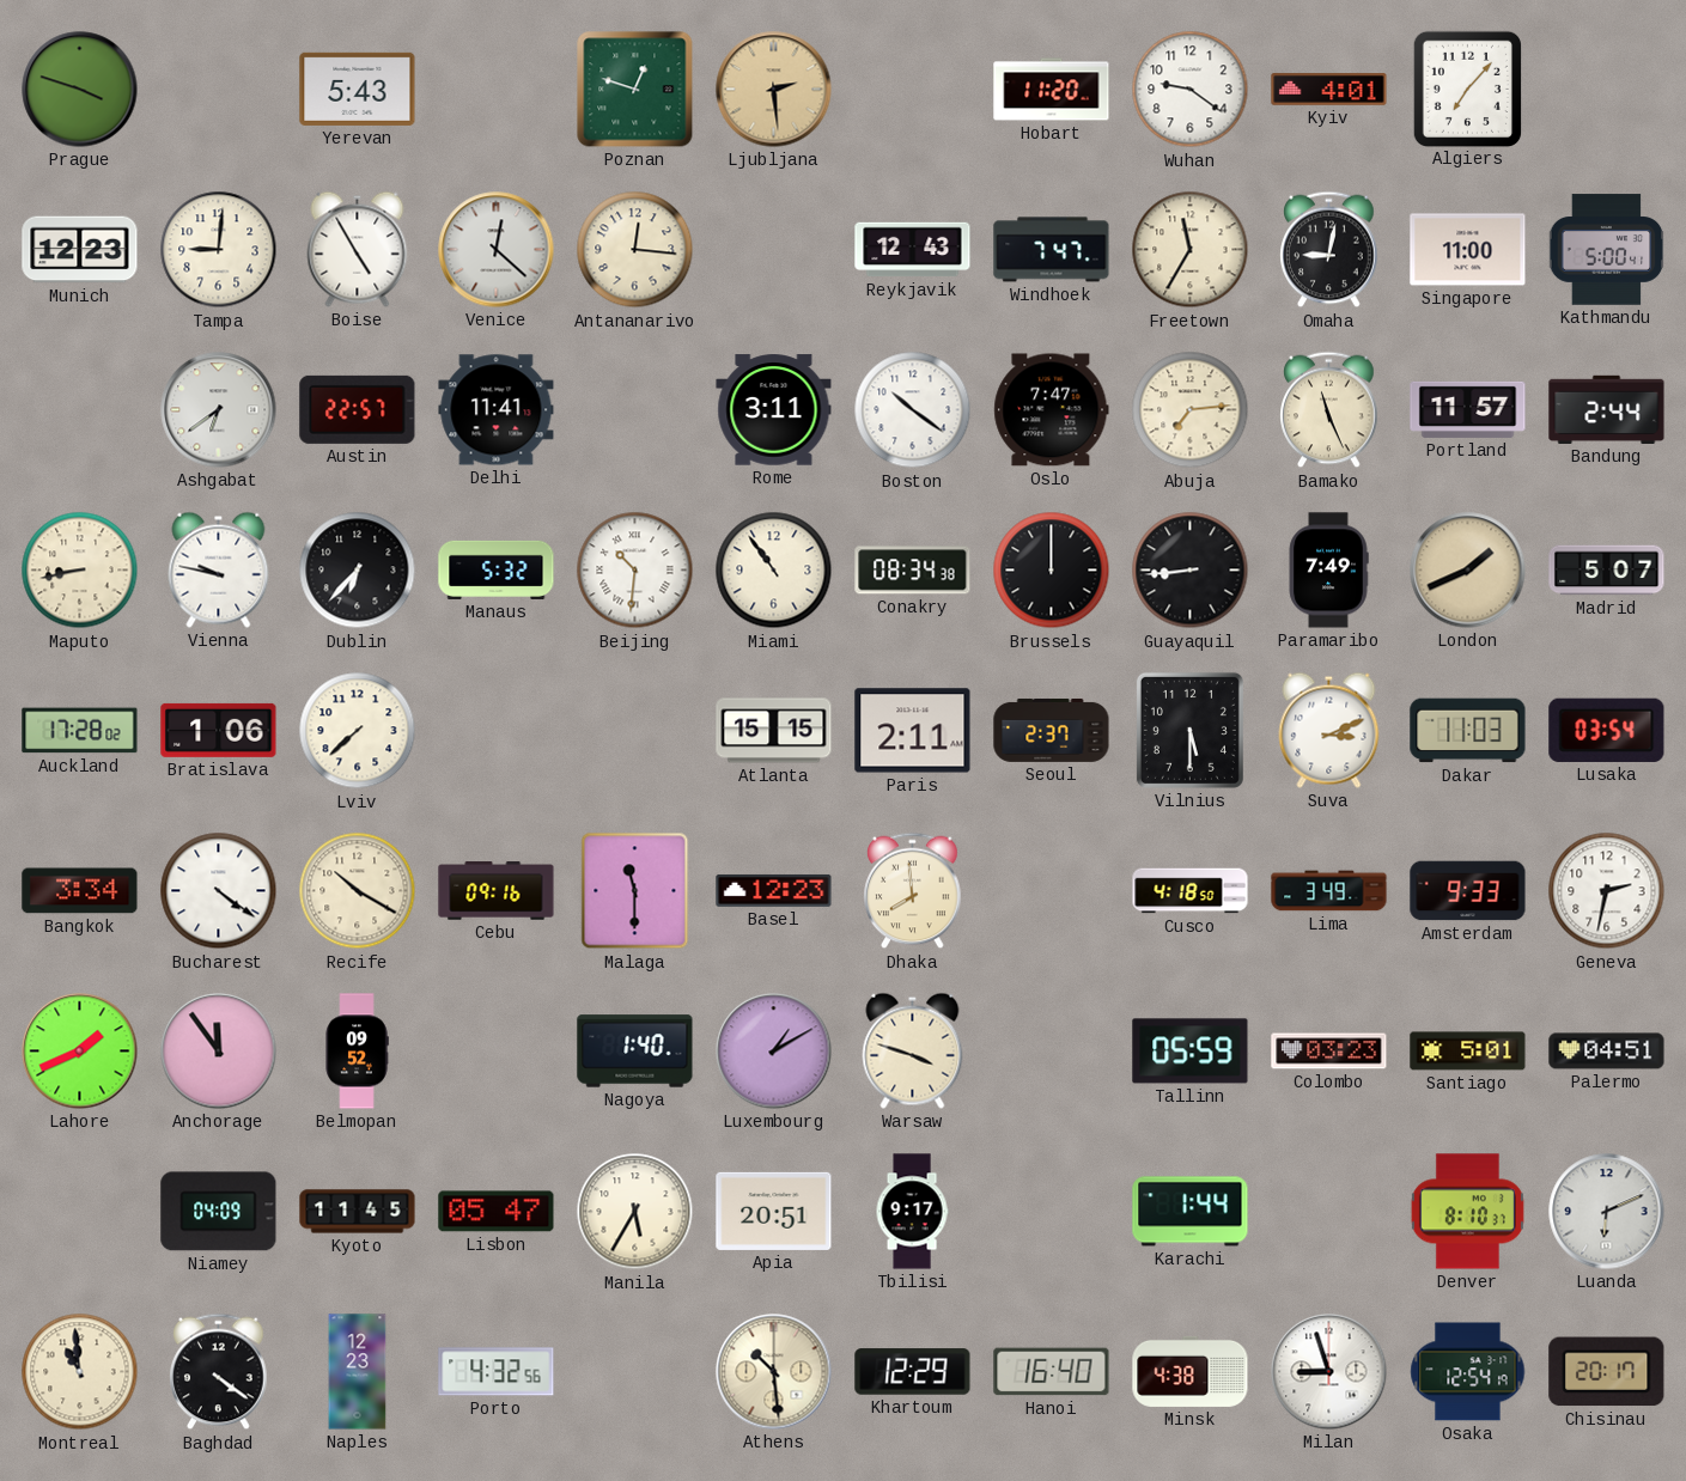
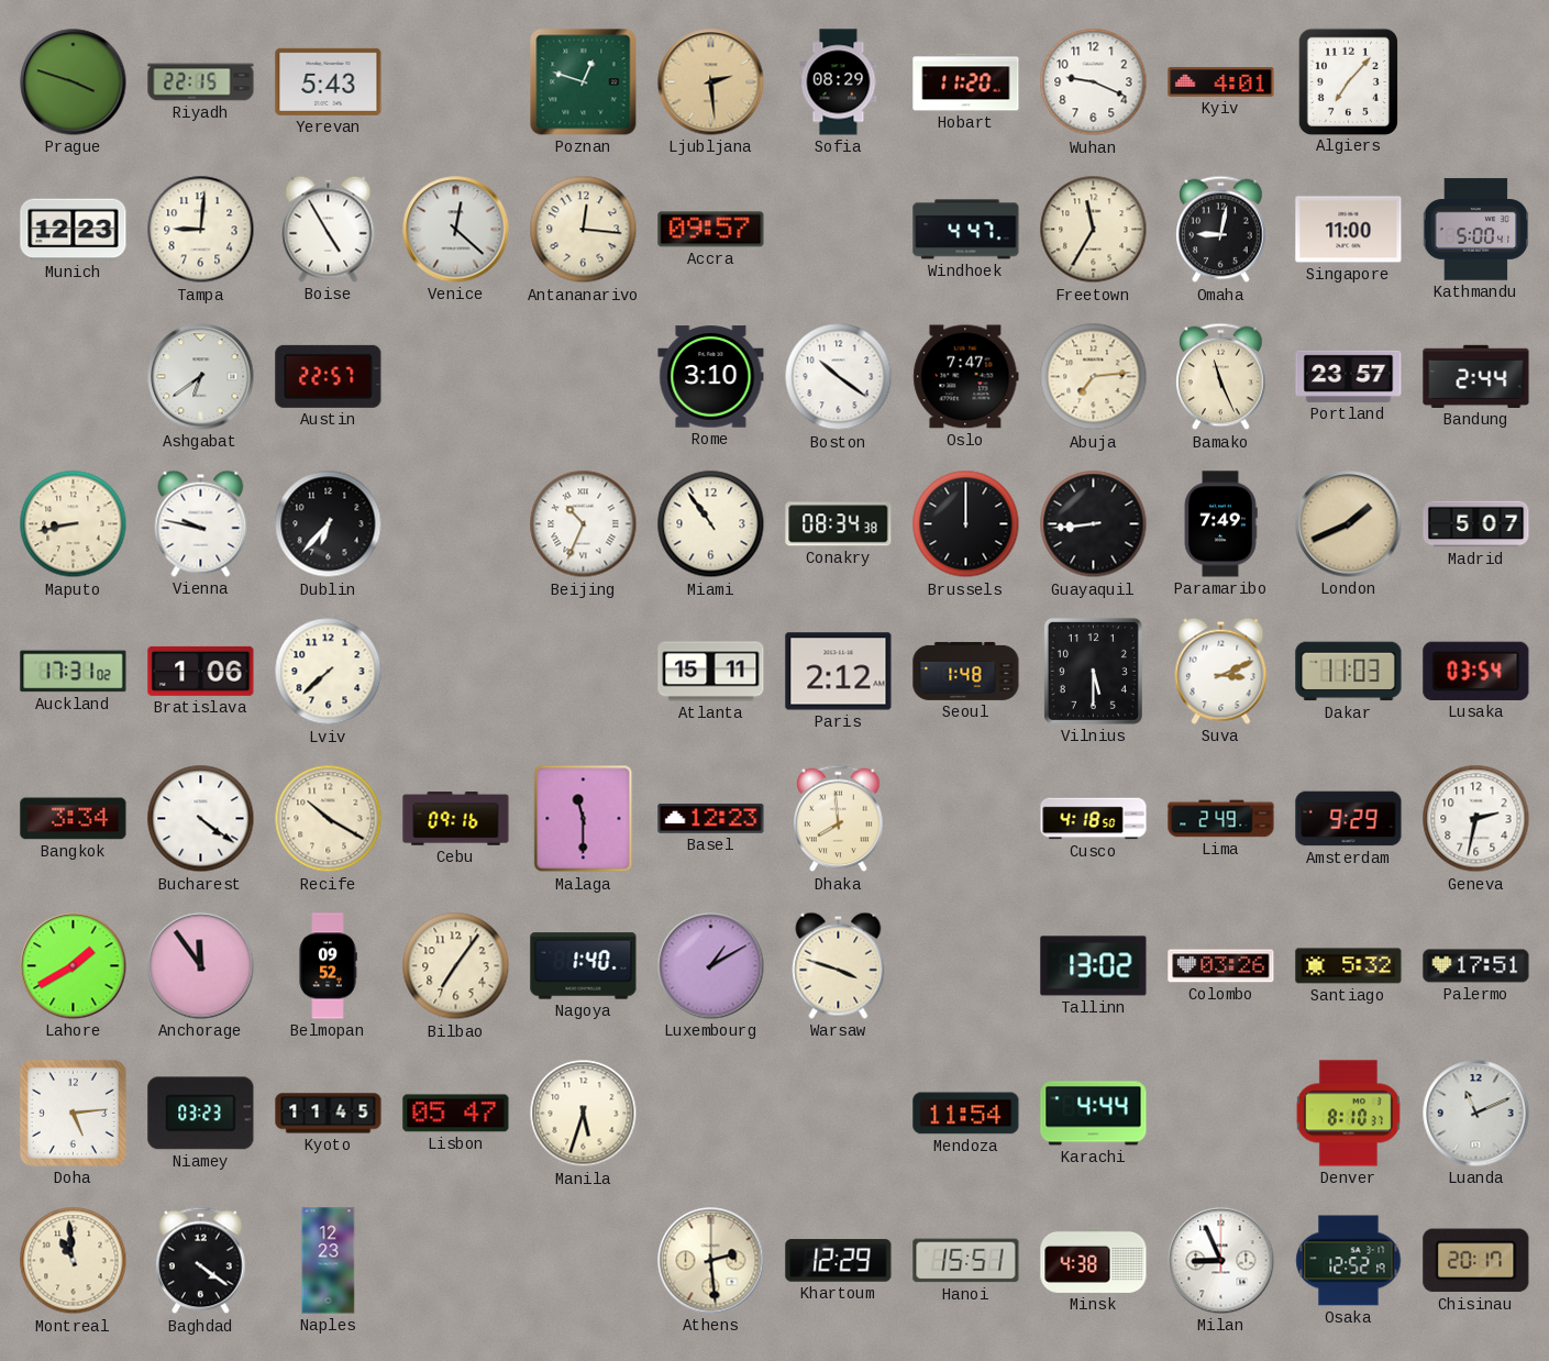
Riyadh: none -> 22:15 (201, 82)
Sofia: none -> 08:29 (839, 82)
Wuhan: 9:21 -> 9:19 (1094, 82)
Accra: none -> 09:57 (711, 230)
Reykjavik: 12:43 -> none (913, 250)
Windhoek: 7:47 -> 4:47 (966, 230)
Delhi: 11:41 -> none (497, 410)
Rome: 3:11 -> 3:10 (711, 377)
Portland: 11:57 -> 23:57 (1349, 376)
Manaus: 5:32 -> none (497, 569)
Beijing: 10:31 -> 10:34 (584, 524)
Auckland: 17:28 -> 17:31 (74, 672)
Atlanta: 15:15 -> 15:11 (711, 672)
Paris: 2:11 -> 2:12 (839, 672)
Seoul: 2:37 -> 1:48 (966, 671)
Lima: 3:49 -> 2:49 (1221, 819)
Amsterdam: 9:33 -> 9:29 (1349, 819)
Lahore: 1:41 -> 1:40 (74, 966)
Bilbao: none -> 7:06 (456, 966)
Tallinn: 05:59 -> 13:02 (1094, 966)
Colombo: 03:23 -> 03:26 (1221, 966)
Santiago: 5:01 -> 5:32 (1349, 966)
Palermo: 04:51 -> 17:51 (1476, 966)
Doha: none -> 5:14 (73, 1113)
Niamey: 04:09 -> 03:23 (201, 1114)
Manila: 5:35 -> 5:33 (584, 1114)
Apia: 20:51 -> none (774, 1211)
Tbilisi: 9:17 -> none (912, 1212)
Mendoza: none -> 11:54 (966, 1114)
Karachi: 1:44 -> 4:44 (1094, 1114)
Luanda: 6:11 -> 11:11 (1476, 1114)
Porto: 4:32 -> none (497, 1372)
Athens: 10:29 -> 2:29 (711, 1261)
Hanoi: 16:40 -> 15:51 (966, 1261)
Milan: 8:57 -> 8:56 (1221, 1261)
Osaka: 12:54 -> 12:52 (1349, 1261)
